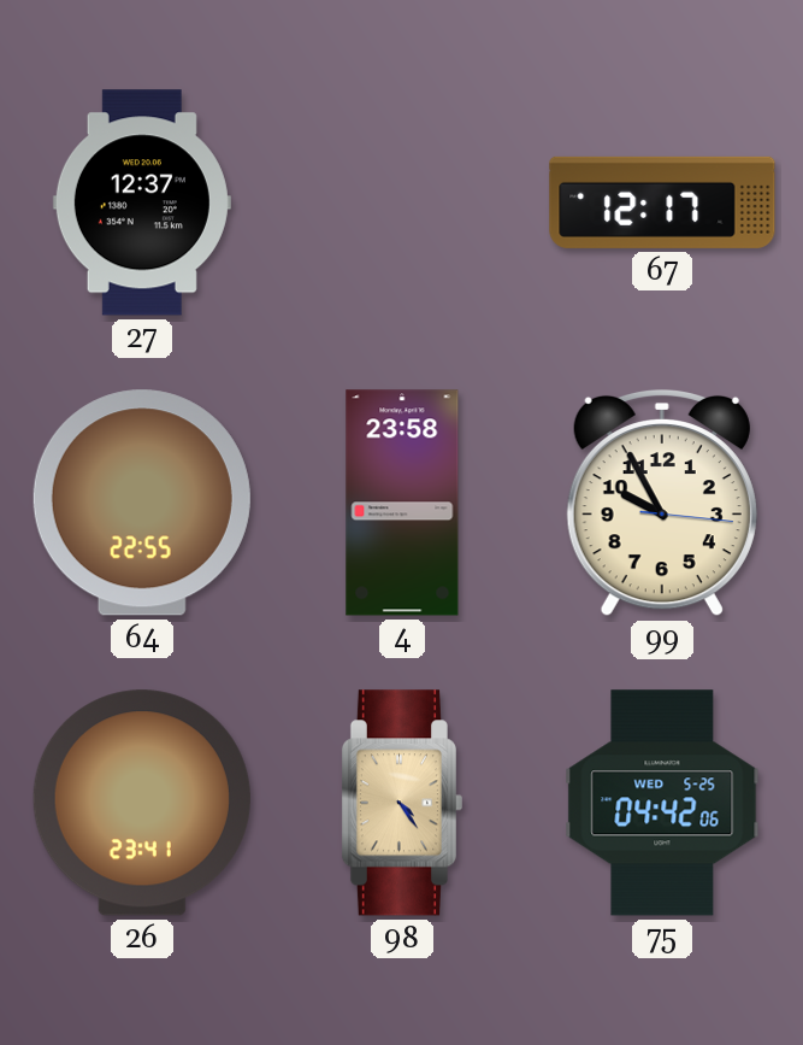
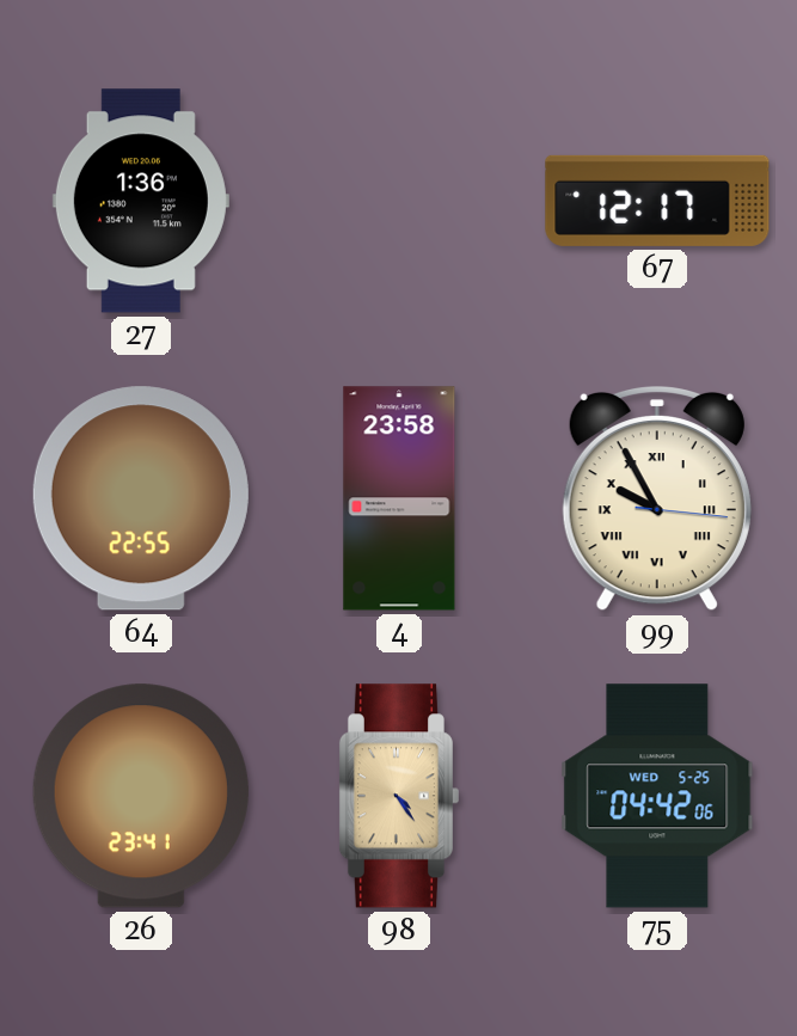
27: 12:37 -> 1:36 (141, 201)
99 numerals: Arabic -> Roman (657, 498)
